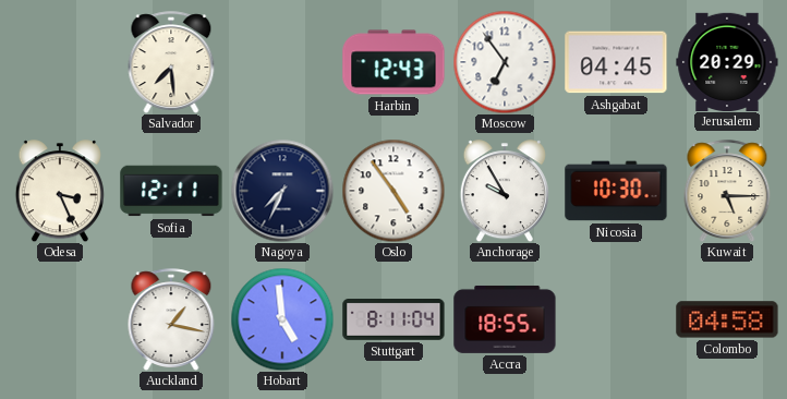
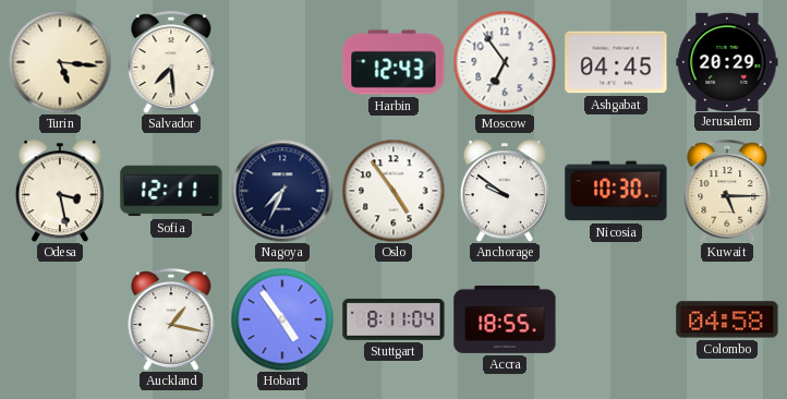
Turin: none -> 5:16 (60, 62)
Odesa: 3:26 -> 3:28 (60, 191)
Anchorage: 9:55 -> 9:51 (505, 191)
Hobart: 4:59 -> 4:54 (282, 319)
